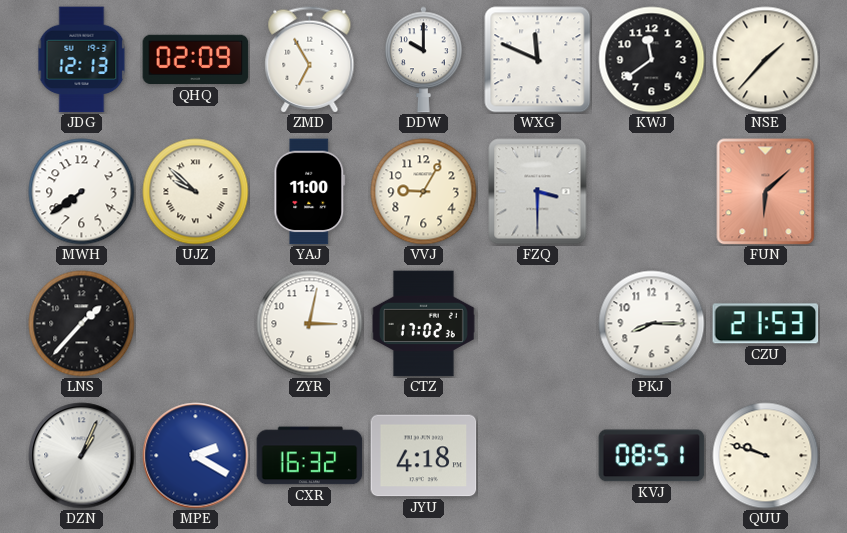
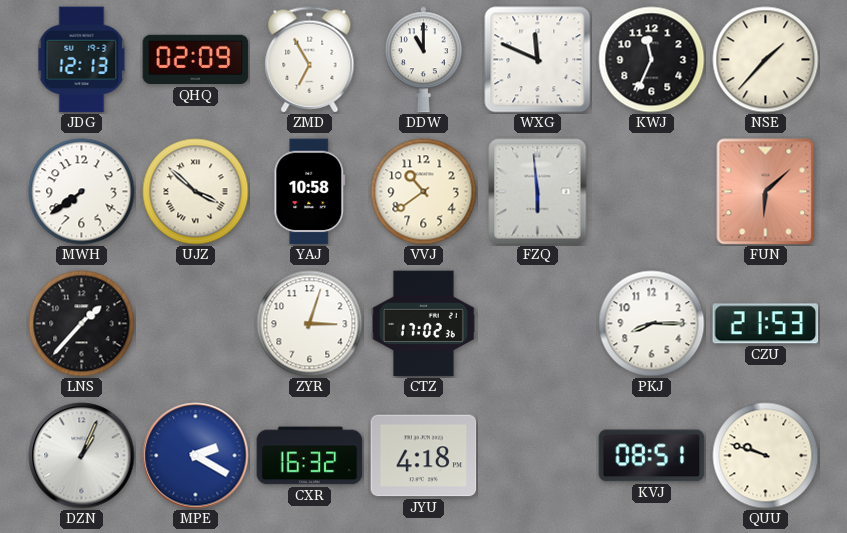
DDW: 10:00 -> 11:00 (424, 60)
KWJ: 11:39 -> 11:34 (652, 60)
UJZ: 9:52 -> 3:52 (196, 192)
YAJ: 11:00 -> 10:58 (310, 192)
VVJ: 9:05 -> 10:39 (424, 192)
FZQ: 3:30 -> 5:59 (538, 192)
ZYR: 3:02 -> 3:03 (310, 324)
